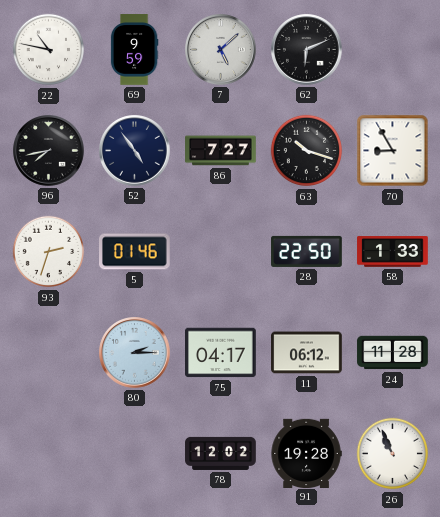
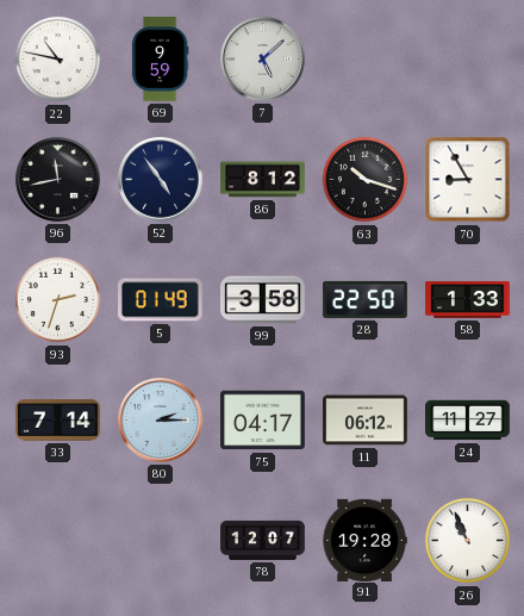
62: 6:11 -> none (307, 50)
96: 7:43 -> 11:43 (58, 180)
86: 7:27 -> 8:12 (263, 180)
5: 01:46 -> 01:49 (161, 300)
99: none -> 3:58 (263, 300)
33: none -> 7:14 (58, 421)
24: 11:28 -> 11:27 (468, 421)
78: 12:02 -> 12:07 (263, 540)
